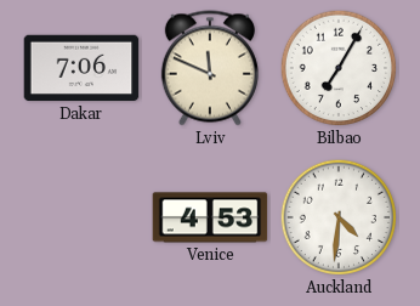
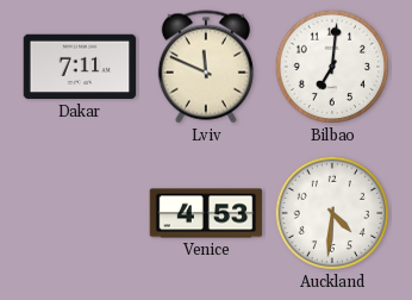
Dakar: 7:06 -> 7:11 (80, 67)
Bilbao: 7:05 -> 7:01 (332, 67)
